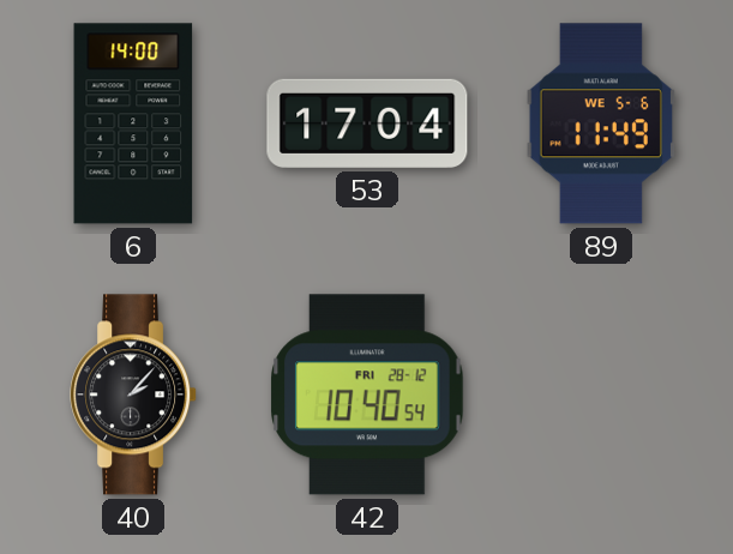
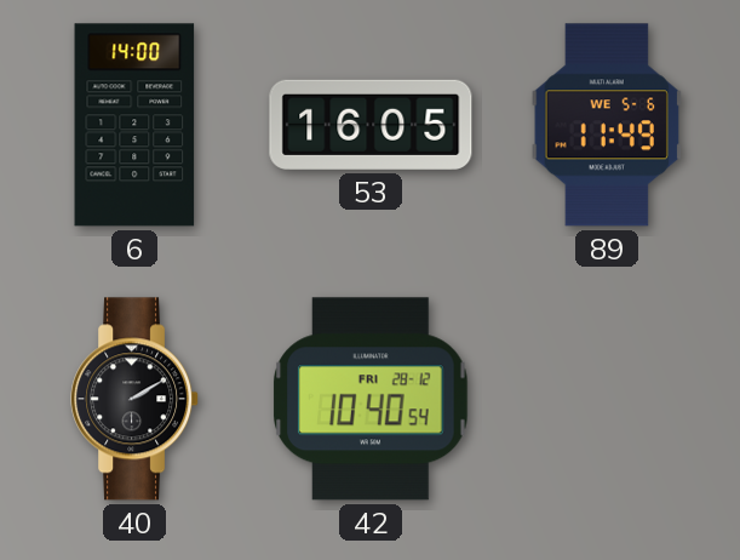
53: 17:04 -> 16:05 (371, 125)
40: 2:07 -> 2:10 (136, 399)
